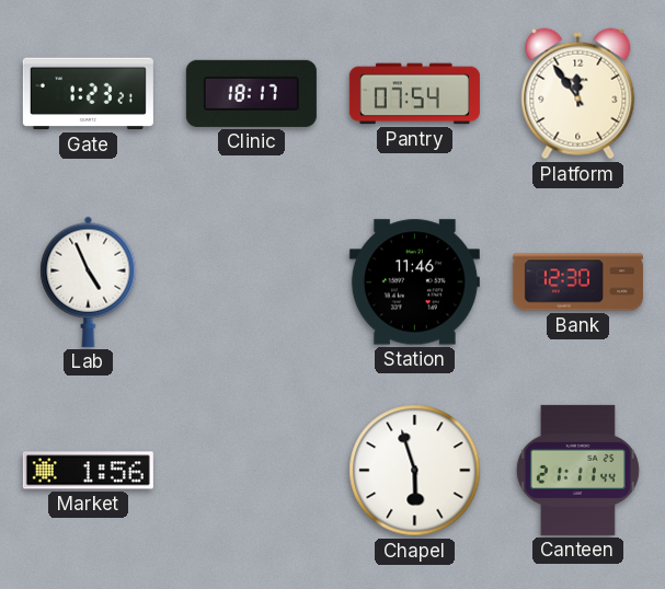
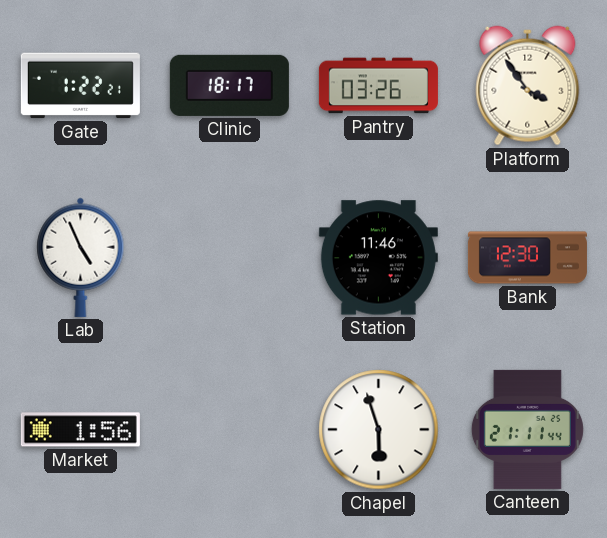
Gate: 1:23 -> 1:22 (80, 86)
Pantry: 07:54 -> 03:26 (378, 86)
Platform: 11:54 -> 3:54 (528, 86)
